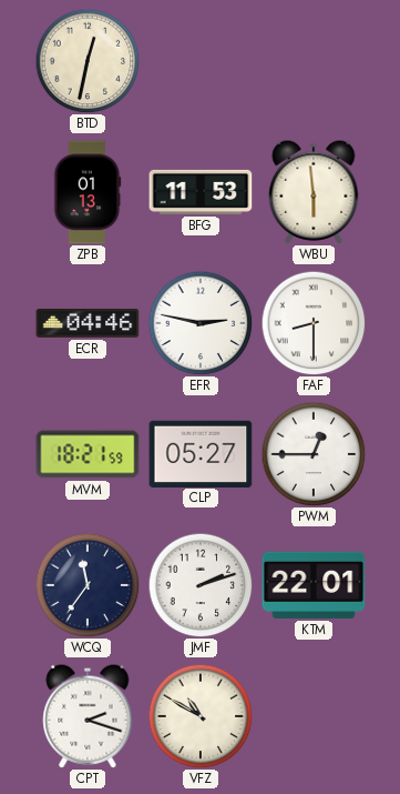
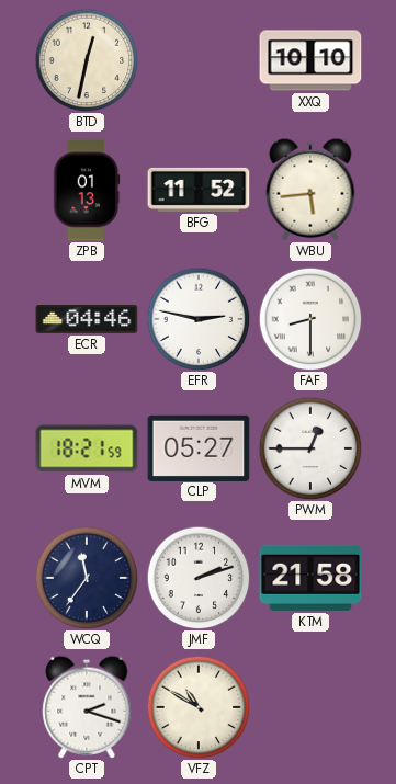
XXQ: none -> 10:10 (310, 60)
BFG: 11:53 -> 11:52 (199, 190)
WBU: 5:59 -> 5:44 (310, 190)
KTM: 22:01 -> 21:58 (310, 578)
